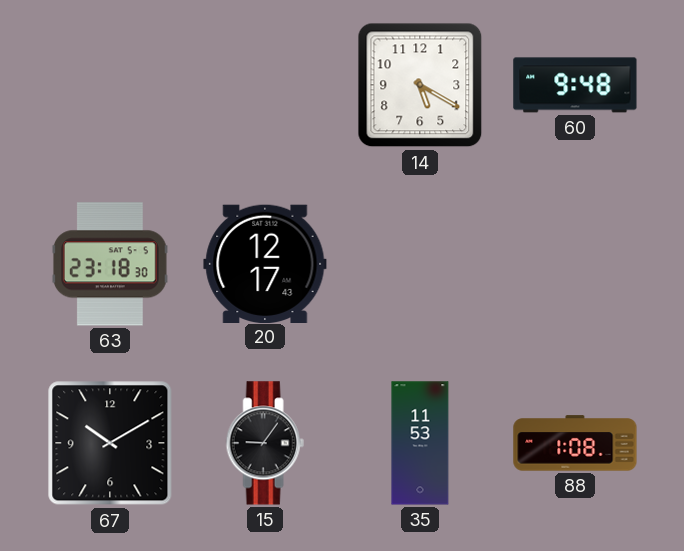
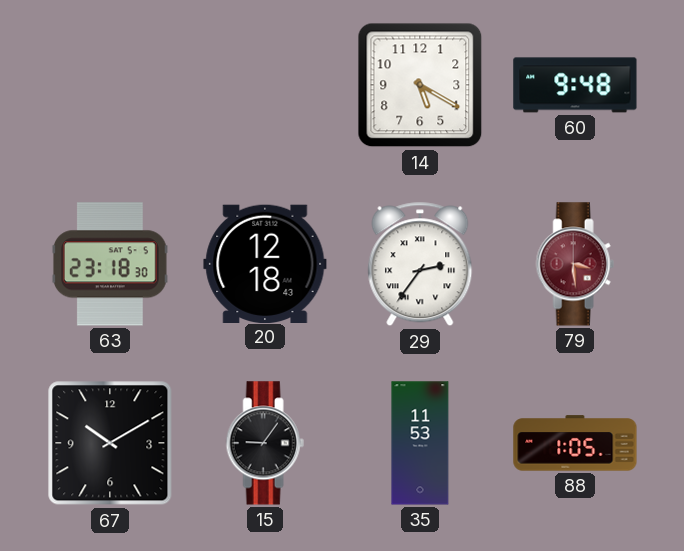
20: 12:17 -> 12:18 (265, 263)
29: none -> 2:36 (420, 264)
79: none -> 3:29 (575, 264)
88: 1:08 -> 1:05 (575, 443)
